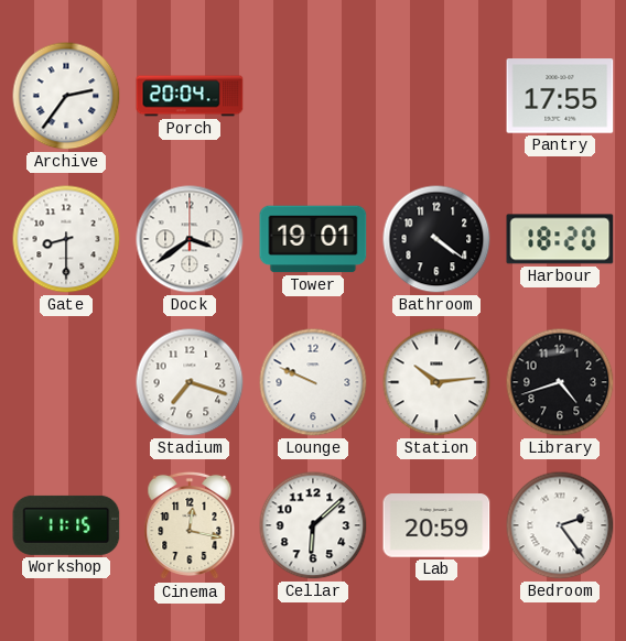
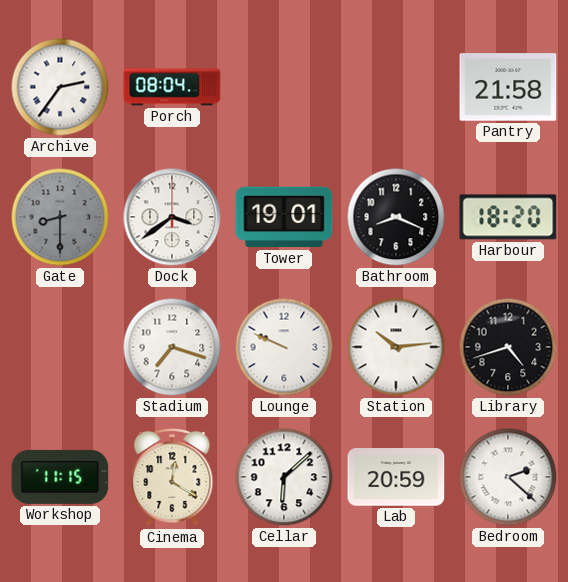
Porch: 20:04 -> 08:04 (172, 87)
Pantry: 17:55 -> 21:58 (508, 87)
Gate dial: white -> grey (60, 217)
Bathroom: 4:21 -> 8:19 (396, 217)
Cinema: 12:17 -> 12:20 (172, 477)
Bedroom: 2:24 -> 2:22 (508, 477)
